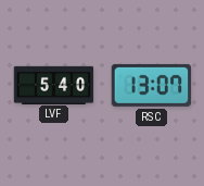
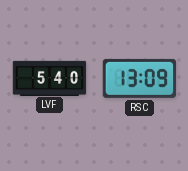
RSC: 13:07 -> 13:09 (140, 78)
